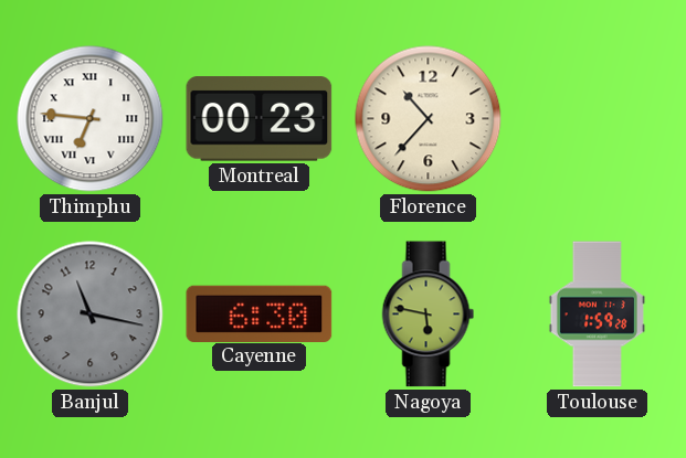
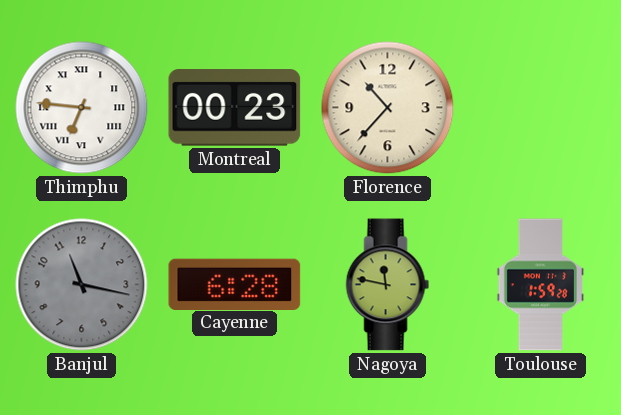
Cayenne: 6:30 -> 6:28 (235, 284)
Nagoya: 5:47 -> 11:47 (388, 285)
